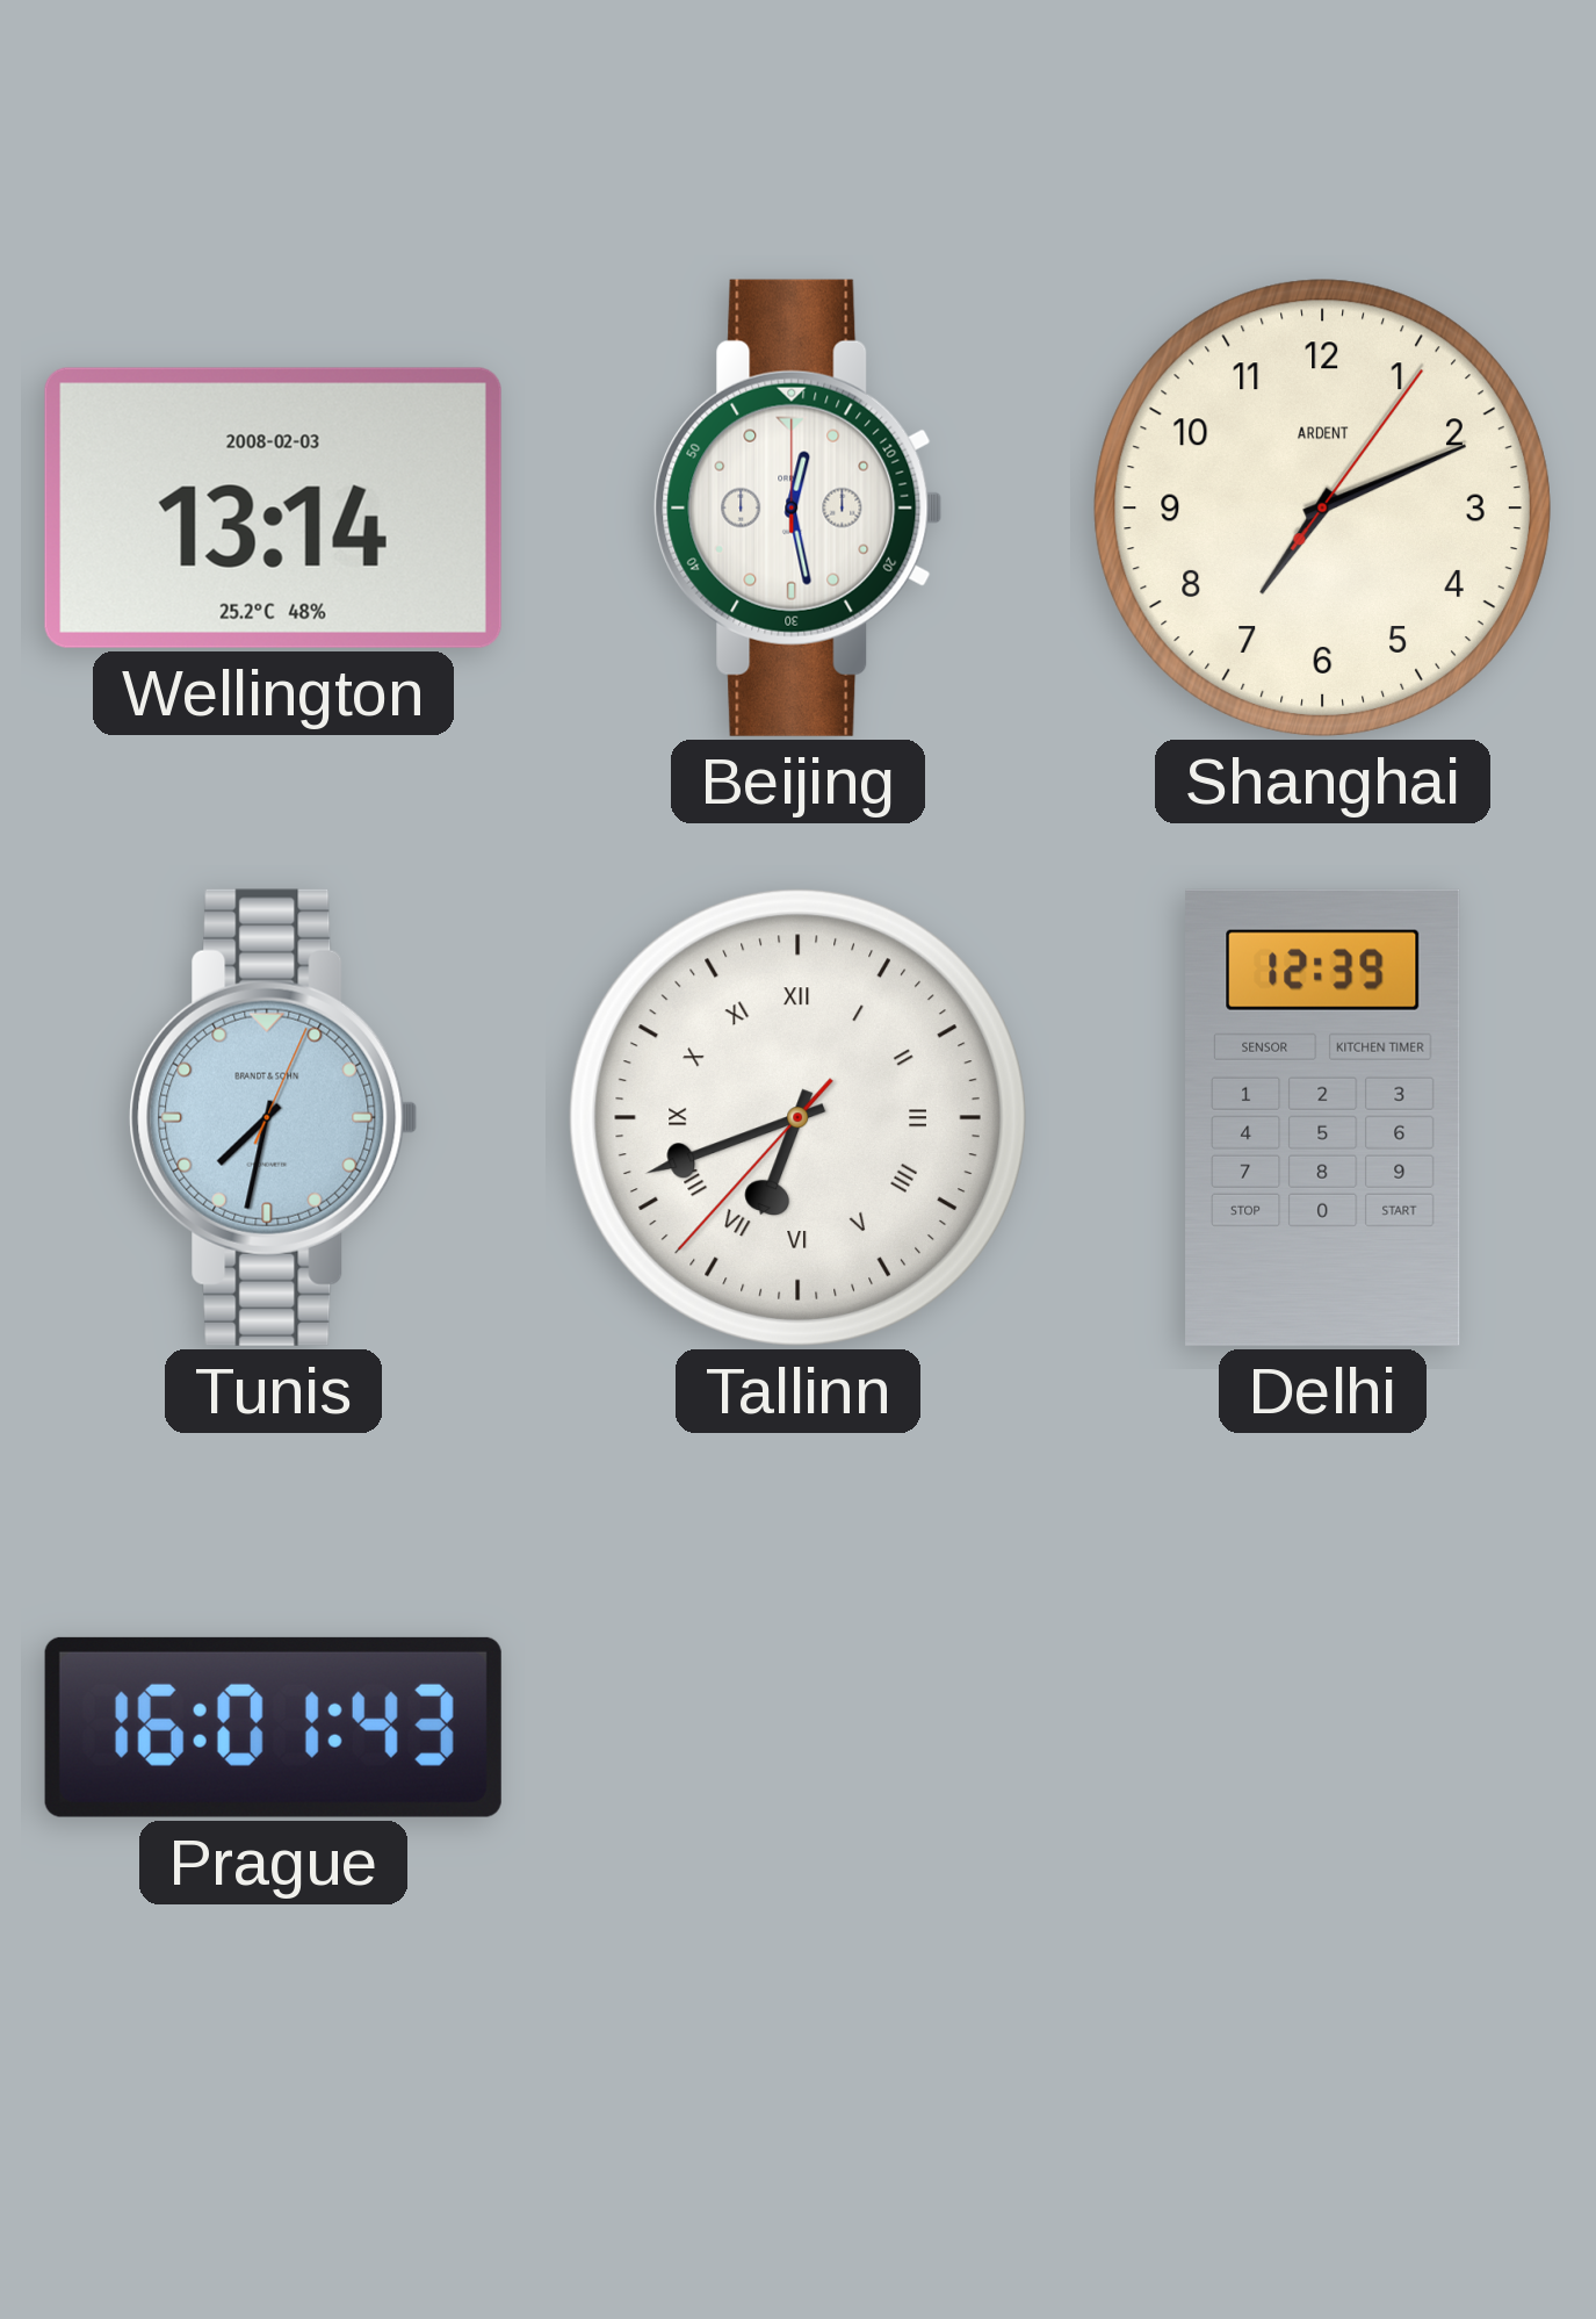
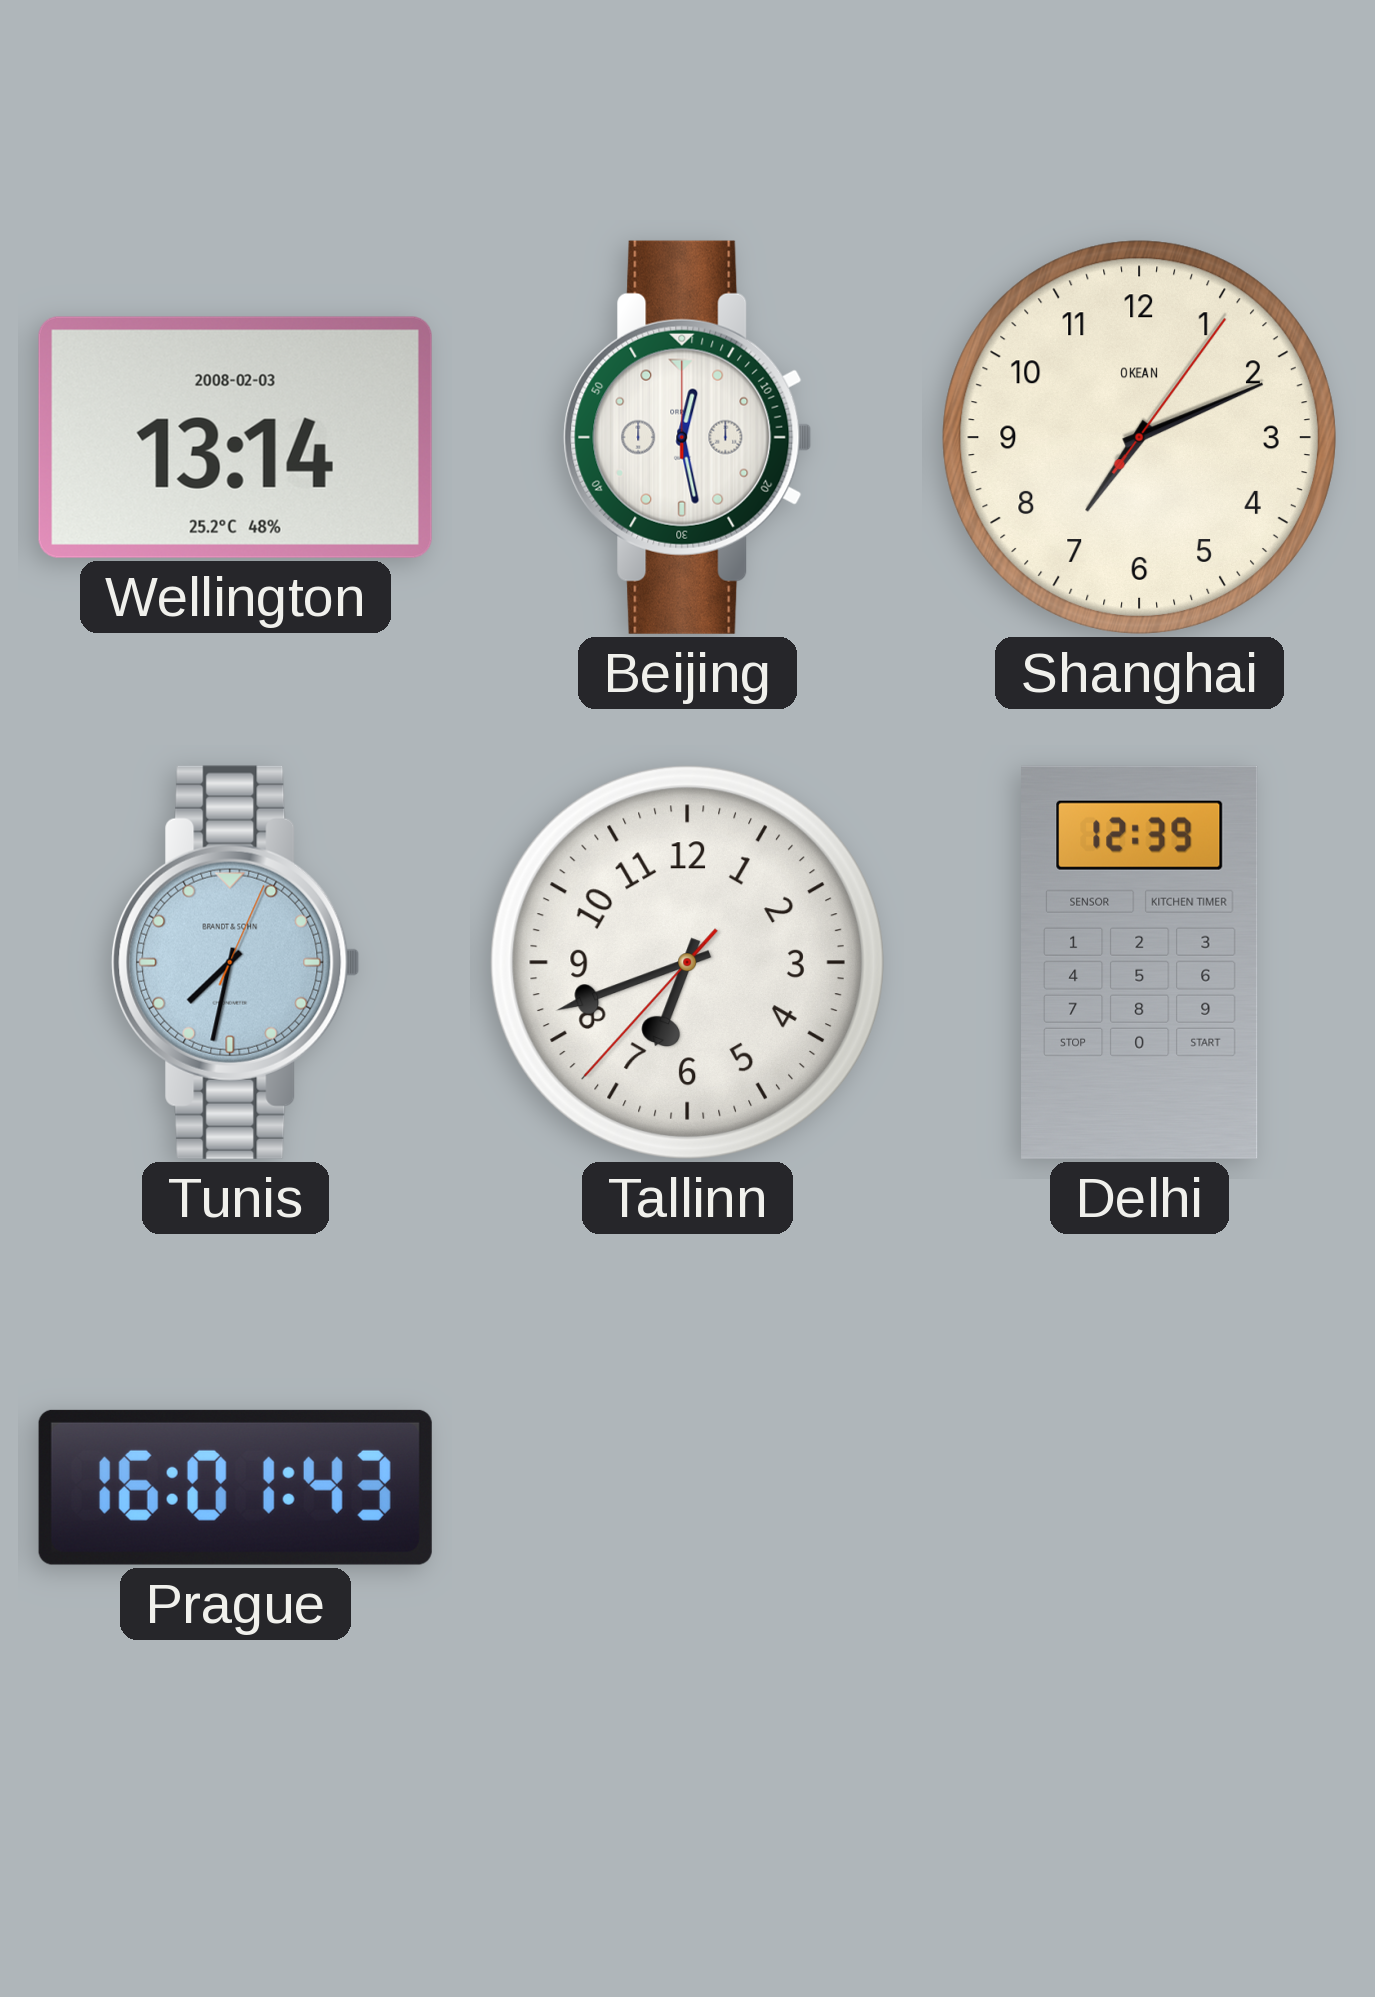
Shanghai brand: ARDENT -> OKEAN (1139, 437)
Tallinn numerals: Roman -> Arabic (687, 962)
